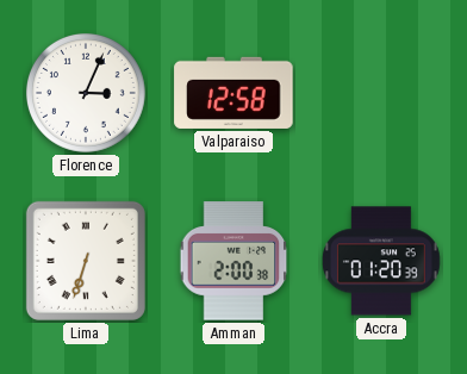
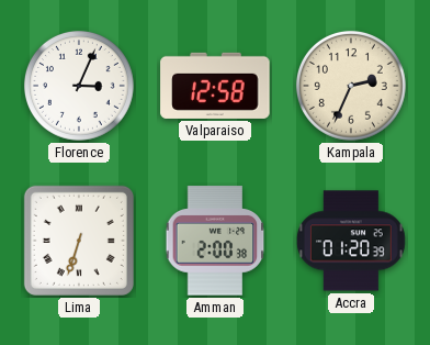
Kampala: none -> 2:34 (351, 86)
